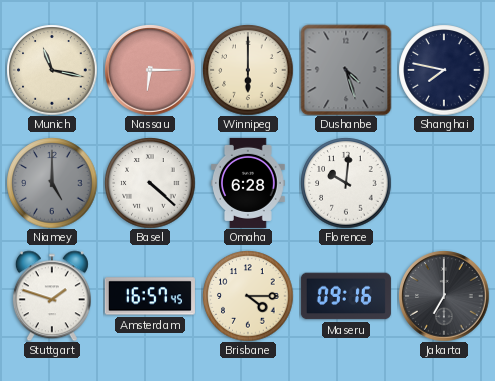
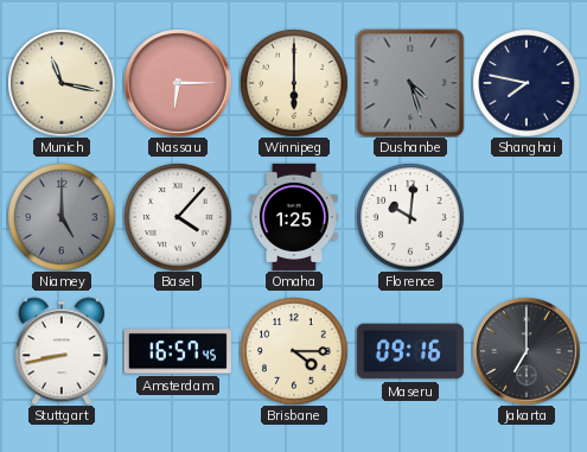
Basel: 4:22 -> 4:07 (178, 217)
Omaha: 6:28 -> 1:25 (295, 217)
Stuttgart: 1:48 -> 8:43 (62, 351)
